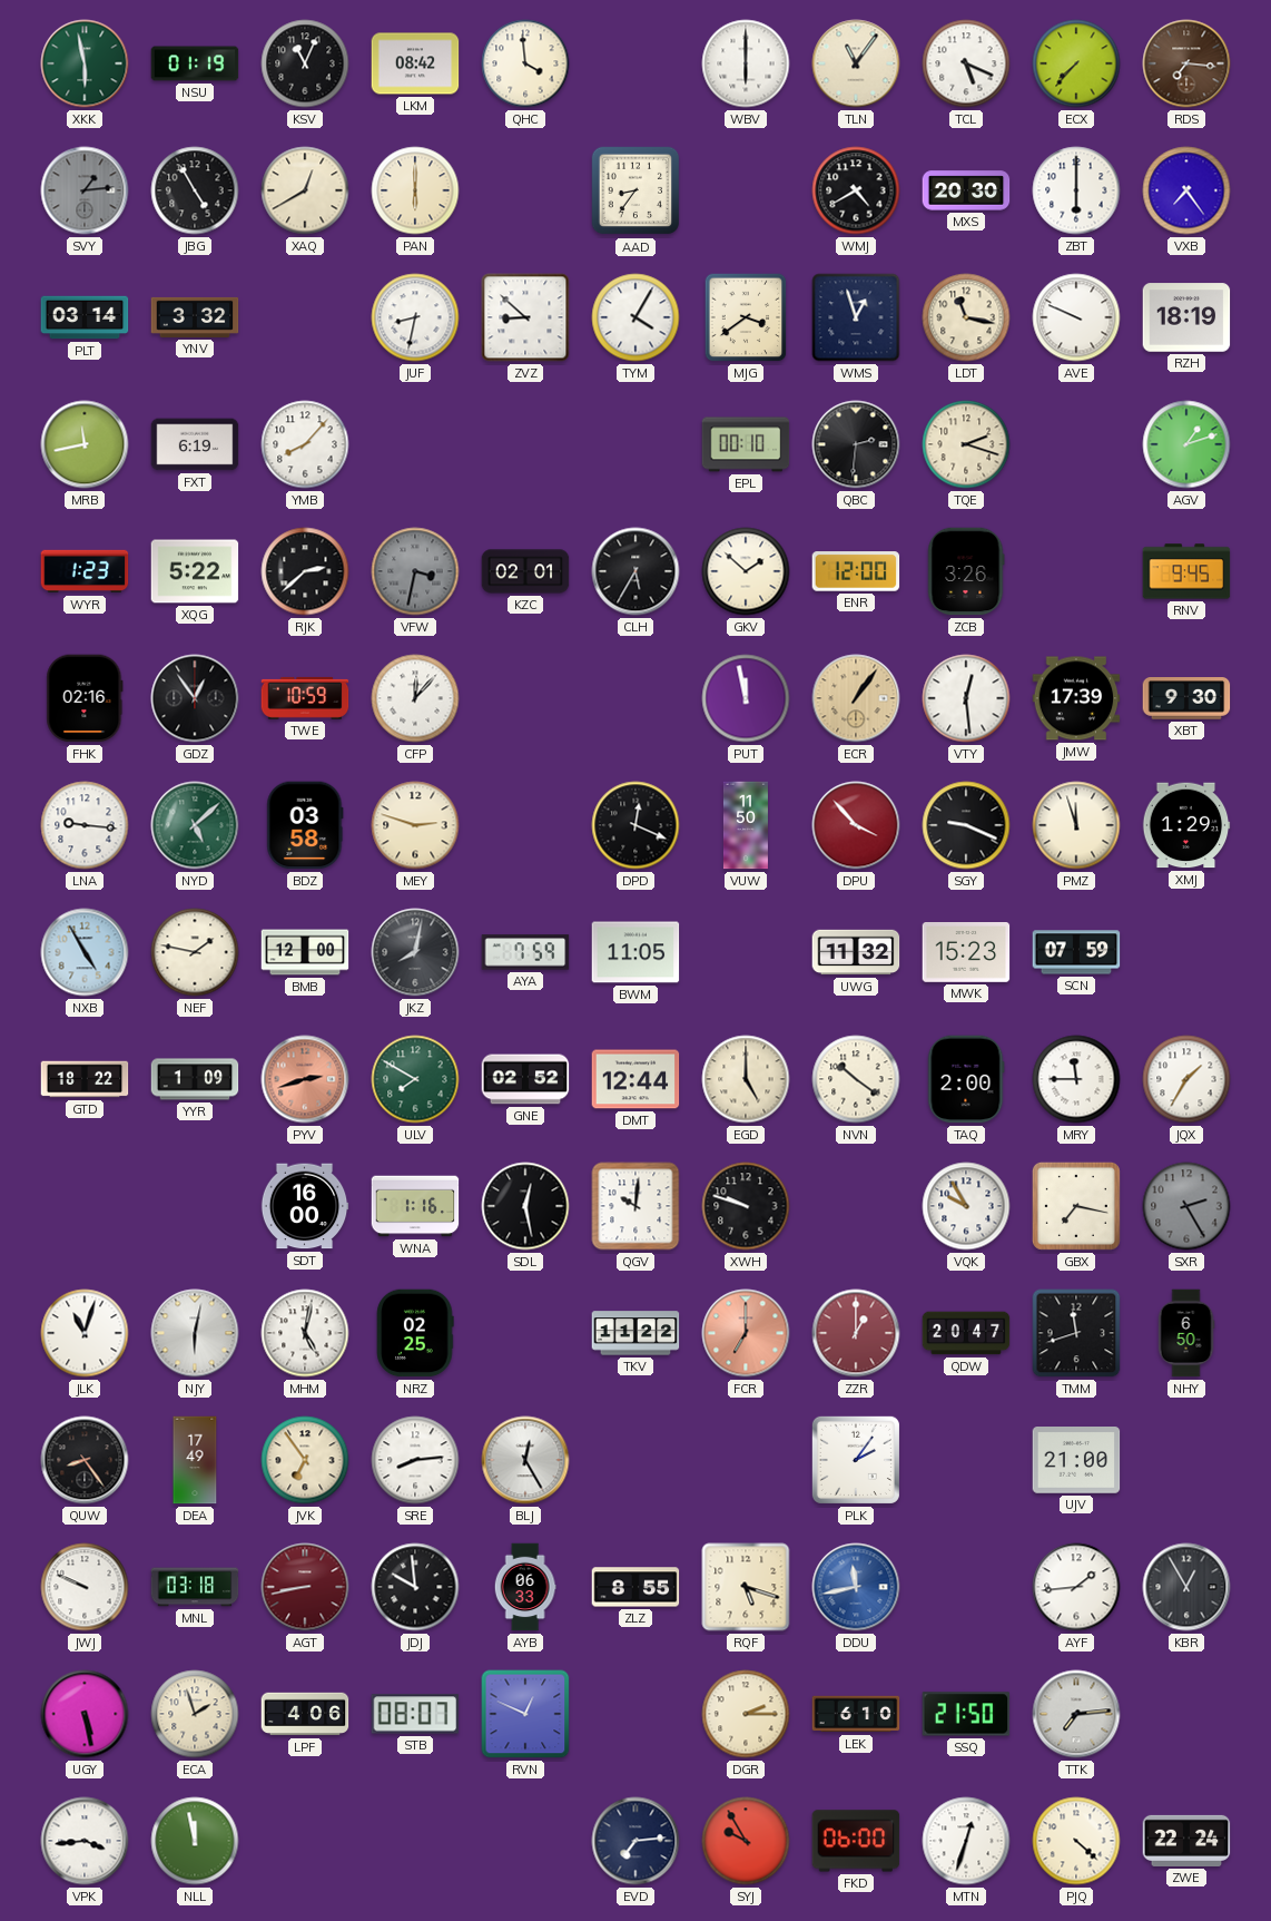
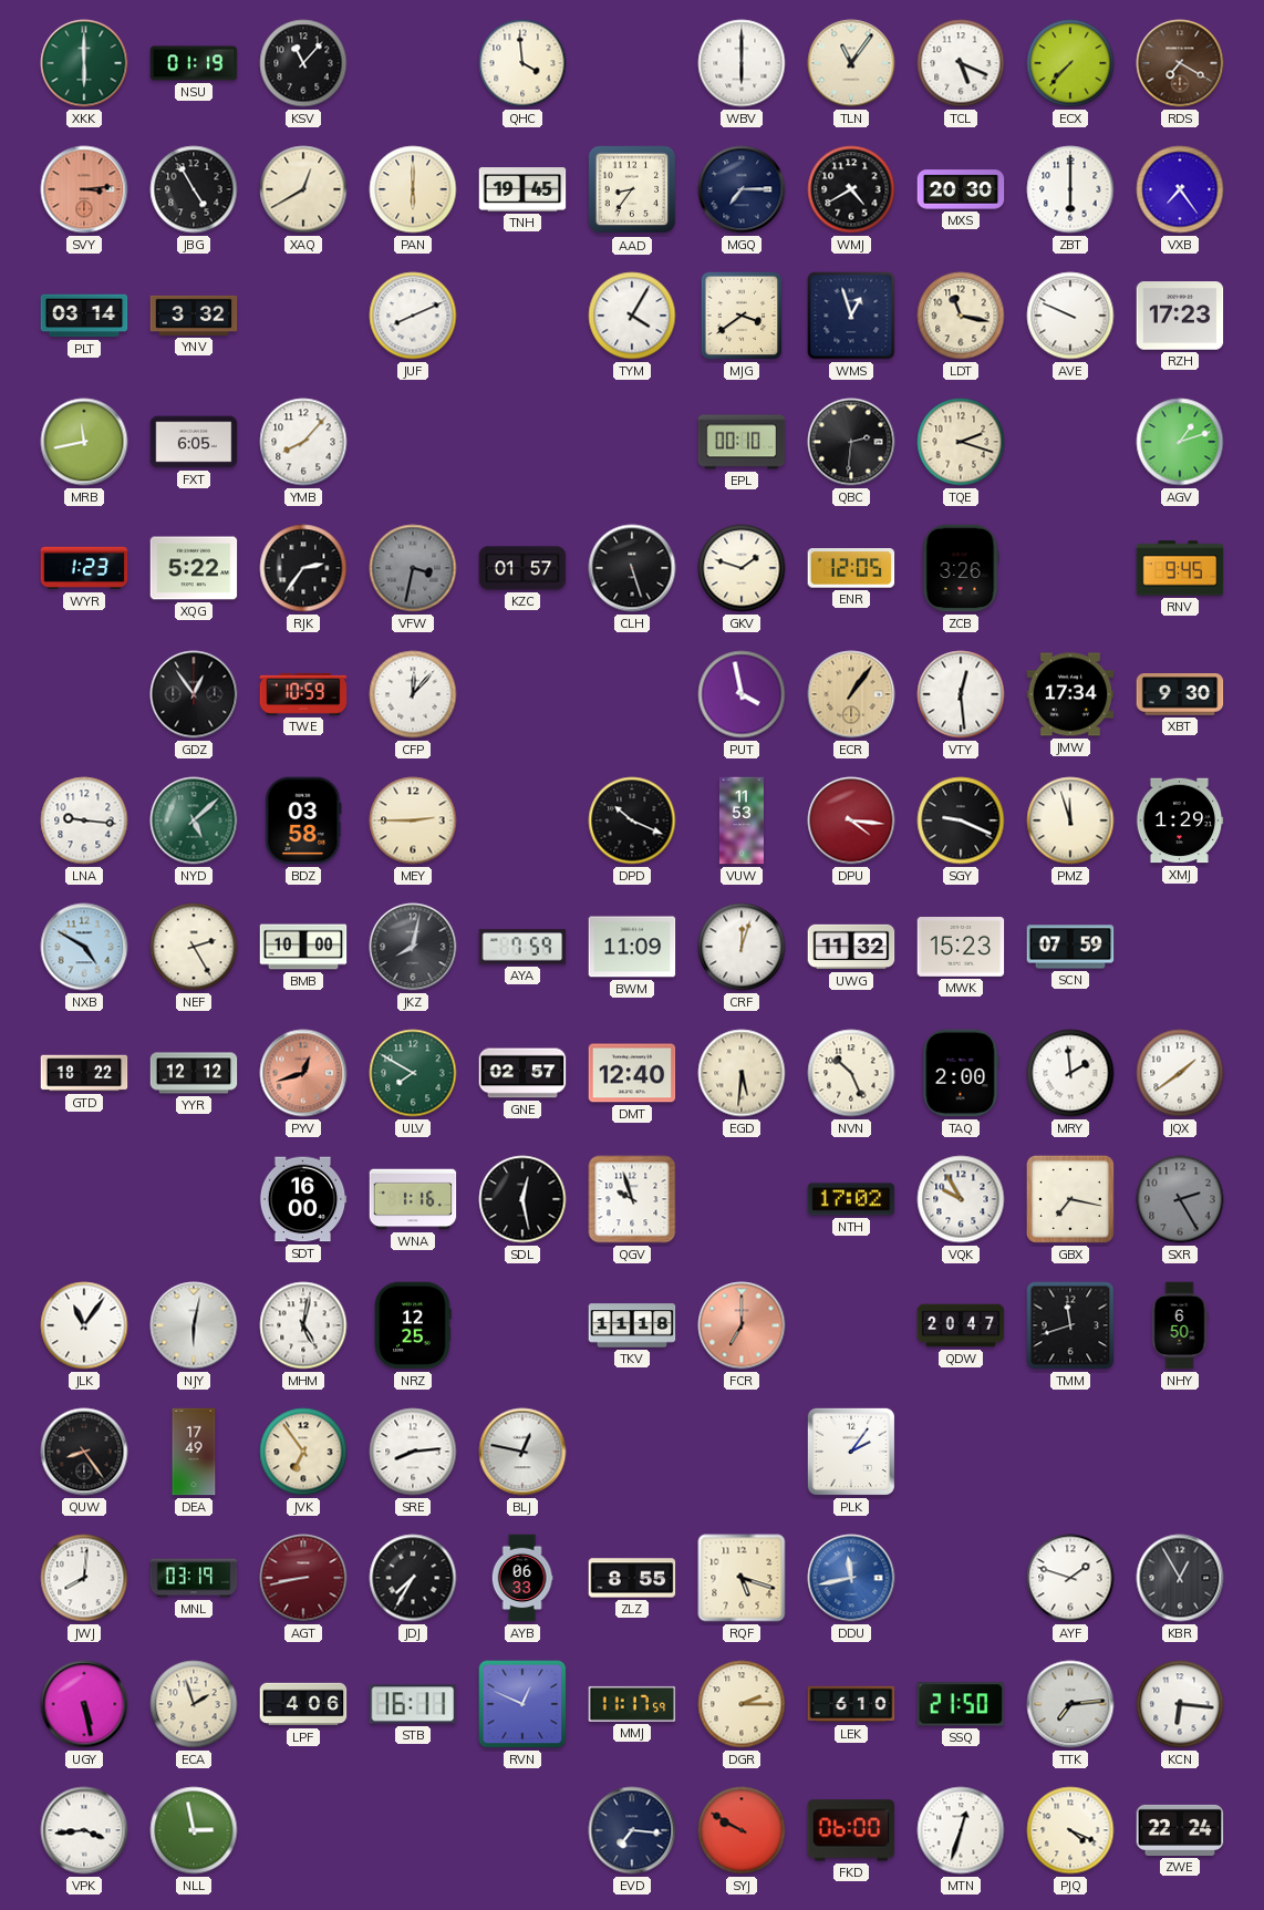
XKK: 5:58 -> 6:00 (84, 63)
KSV: 11:04 -> 11:07 (303, 63)
LKM: 08:42 -> none (415, 63)
RDS: 7:16 -> 7:20 (1180, 63)
SVY: 1:14 -> 3:14 (84, 189)
SVY dial: grey -> salmon (84, 189)
TNH: none -> 19:45 (522, 189)
MGQ: none -> 7:15 (742, 189)
JUF: 8:32 -> 8:11 (413, 316)
ZVZ: 8:52 -> none (525, 317)
RZH: 18:19 -> 17:23 (1180, 316)
FXT: 6:19 -> 6:05 (194, 442)
RJK: 2:38 -> 2:36 (303, 568)
KZC: 02:01 -> 01:57 (522, 568)
CLH: 5:35 -> 5:27 (632, 568)
GKV: 1:52 -> 1:48 (742, 568)
ENR: 12:00 -> 12:05 (851, 568)
FHK: 02:16 -> none (85, 698)
PUT: 11:58 -> 3:58 (742, 694)
JMW: 17:39 -> 17:34 (1070, 694)
MEY: 2:48 -> 2:45 (413, 820)
DPD: 12:19 -> 10:19 (632, 820)
VUW: 11:50 -> 11:53 (742, 820)
DPU: 3:53 -> 4:16 (851, 820)
NXB: 4:55 -> 4:50 (84, 947)
NEF: 1:47 -> 2:25 (194, 947)
BMB: 12:00 -> 10:00 (303, 947)
BWM: 11:05 -> 11:09 (632, 947)
CRF: none -> 12:03 (742, 947)
YYR: 1:09 -> 12:12 (194, 1073)
PYV: 2:42 -> 12:42 (303, 1073)
GNE: 02:52 -> 02:57 (522, 1073)
DMT: 12:44 -> 12:40 (632, 1073)
EGD: 5:00 -> 5:31 (742, 1073)
NVN: 10:21 -> 10:26 (851, 1073)
MRY: 11:45 -> 1:59 (1070, 1073)
JQX: 1:35 -> 1:39 (1180, 1073)
QGV: 10:01 -> 9:57 (632, 1199)
XWH: 9:48 -> none (746, 1206)
NTH: none -> 17:02 (851, 1199)
JLK: 11:03 -> 11:06 (84, 1325)
NRZ: 02:25 -> 12:25 (413, 1325)
TKV: 11:22 -> 11:18 (632, 1325)
ZZR: 1:00 -> none (856, 1333)
BLJ: 12:25 -> 12:47 (522, 1452)
UJV: 21:00 -> none (1076, 1460)
JWJ: 9:49 -> 8:01 (84, 1578)
MNL: 03:18 -> 03:19 (194, 1578)
JDJ: 9:59 -> 7:35 (413, 1578)
AYF: 1:44 -> 1:48 (1070, 1578)
STB: 08:07 -> 16:11 (413, 1704)
MMJ: none -> 11:17 (632, 1704)
KCN: none -> 6:16 (1180, 1704)
NLL: 11:58 -> 2:58 (194, 1830)
EVD: 7:14 -> 7:16 (632, 1830)
SYJ: 9:55 -> 9:50 (742, 1830)
PJQ: 4:22 -> 4:19 (1070, 1830)
